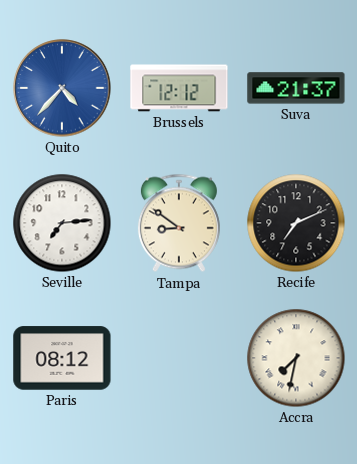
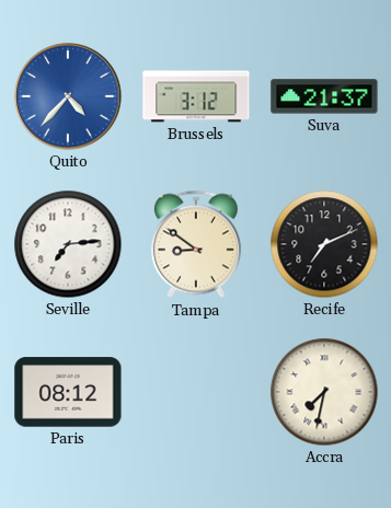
Brussels: 12:12 -> 3:12 (196, 96)
